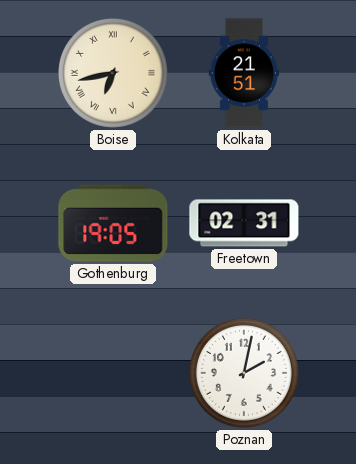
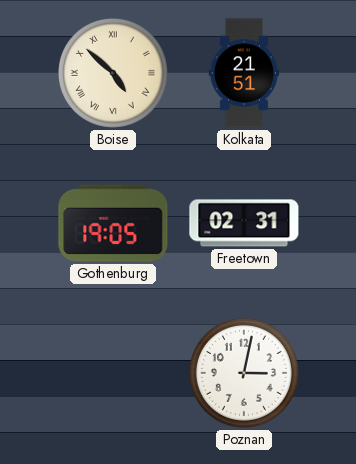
Boise: 6:43 -> 4:52 (113, 73)
Poznan: 2:02 -> 3:02 (244, 373)
